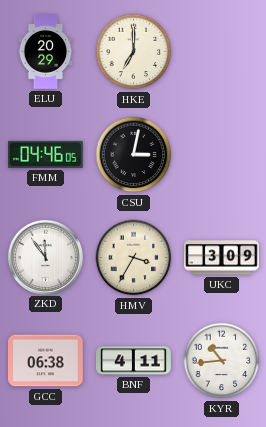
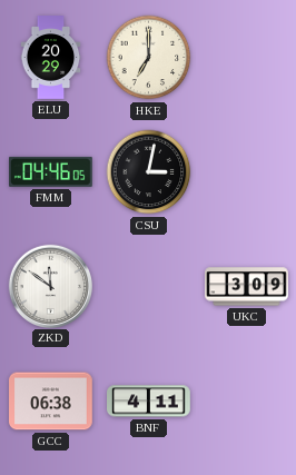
ZKD: 11:54 -> 11:51 (50, 286)
HMV: 3:35 -> none (134, 258)
KYR: 10:44 -> none (222, 361)
